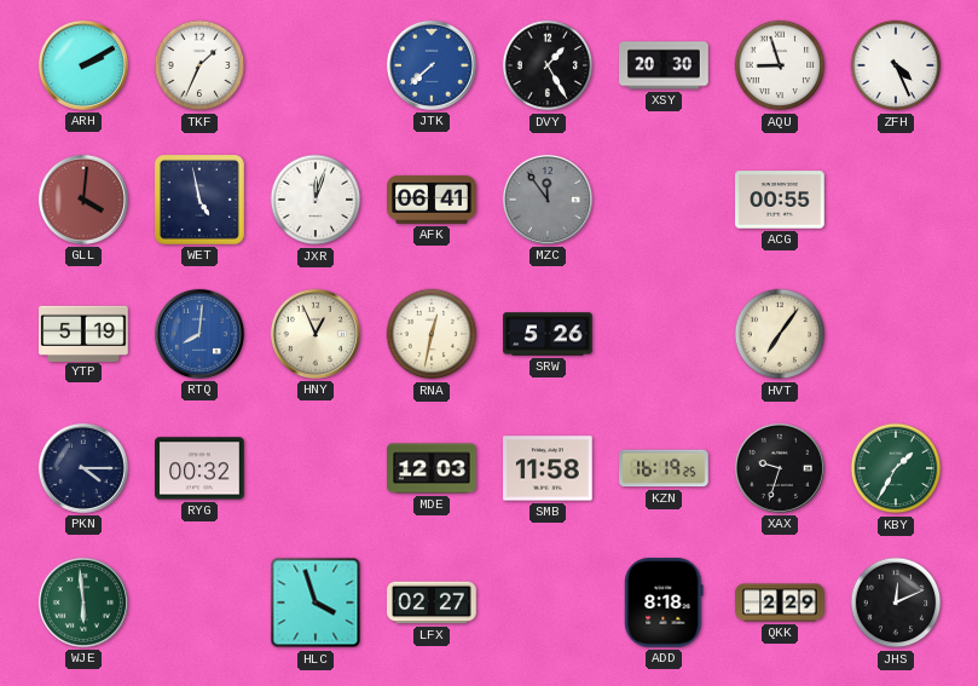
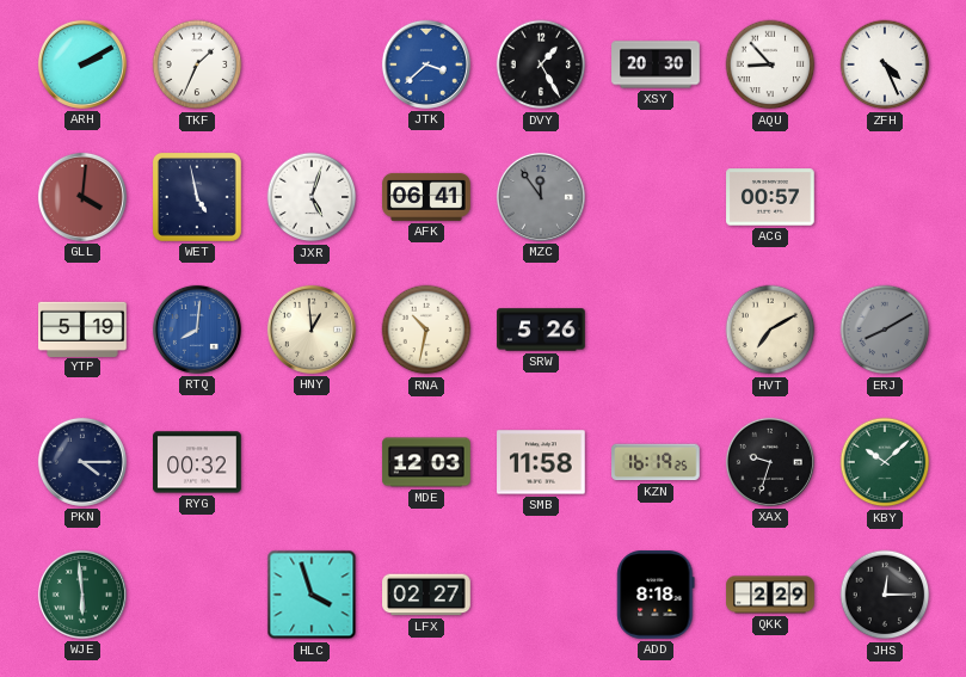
JTK: 7:38 -> 3:38 (426, 64)
AQU: 8:57 -> 8:53 (770, 64)
JXR: 12:03 -> 5:03 (312, 197)
ACG: 00:55 -> 00:57 (770, 197)
HNY: 12:56 -> 12:59 (312, 330)
RNA: 12:32 -> 10:32 (426, 330)
HVT: 7:06 -> 7:10 (770, 330)
ERJ: none -> 8:10 (885, 330)
KBY: 1:35 -> 10:08 (885, 462)
JHS: 12:11 -> 12:15 (885, 595)
